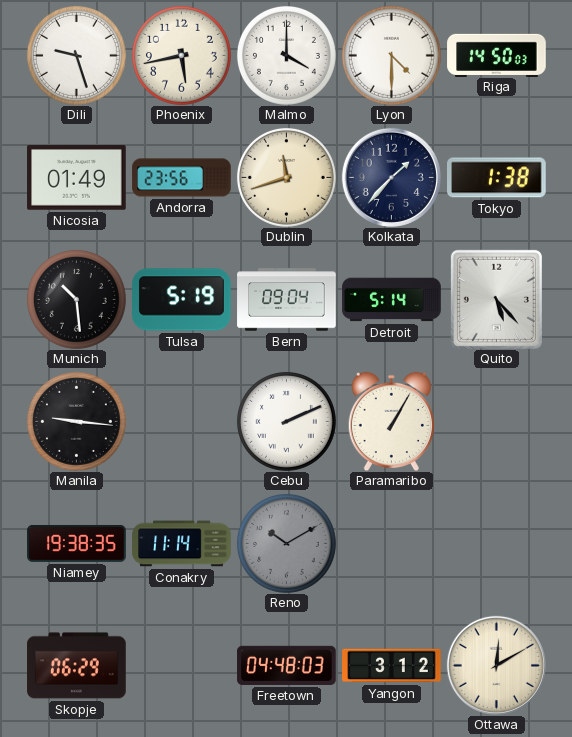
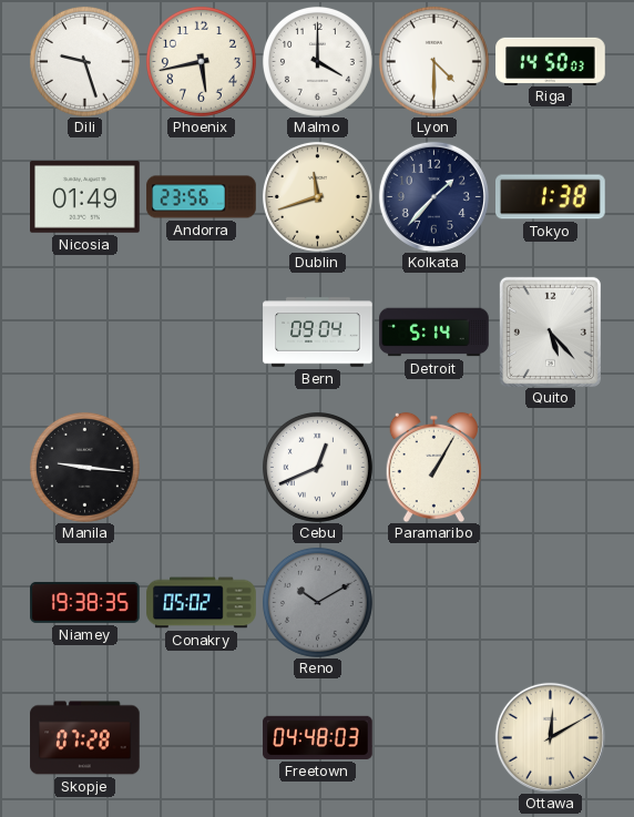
Munich: 10:29 -> none (76, 299)
Tulsa: 5:19 -> none (182, 300)
Cebu: 2:11 -> 12:41 (317, 467)
Conakry: 11:14 -> 05:02 (202, 603)
Skopje: 06:29 -> 07:28 (85, 738)
Yangon: 3:12 -> none (392, 666)
